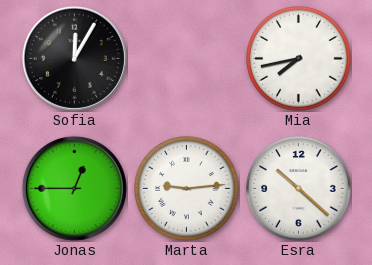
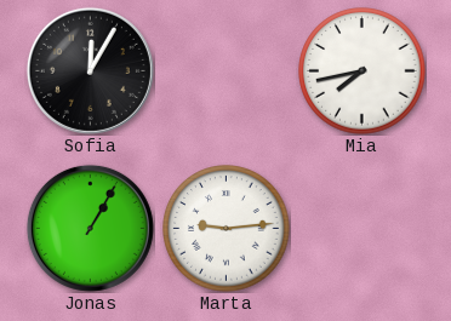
Jonas: 12:45 -> 1:05 (90, 228)
Esra: 10:22 -> none (299, 189)
